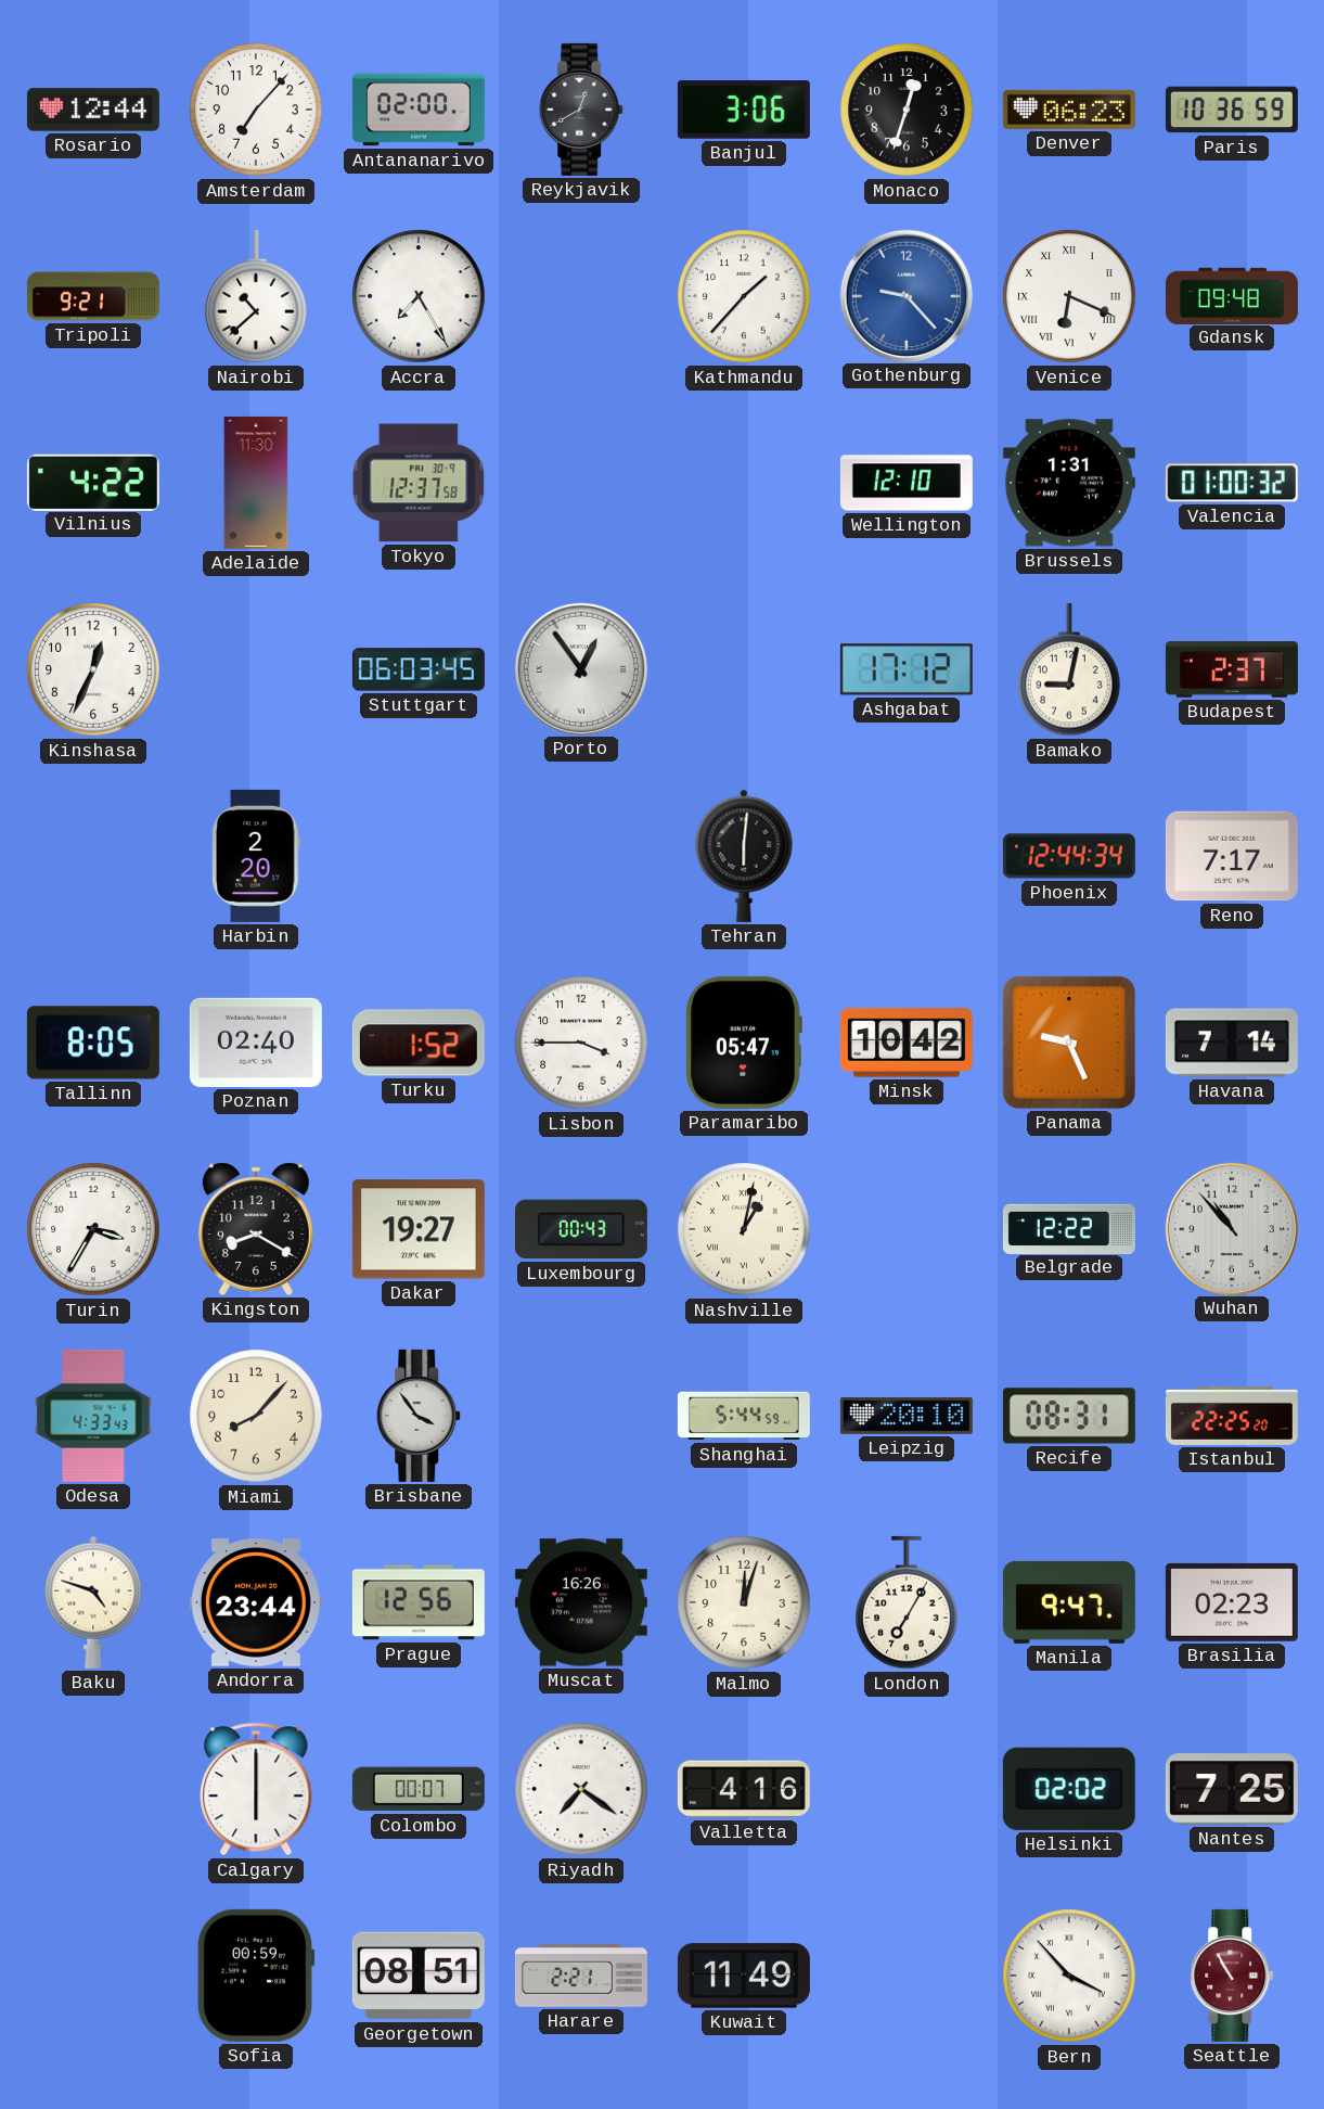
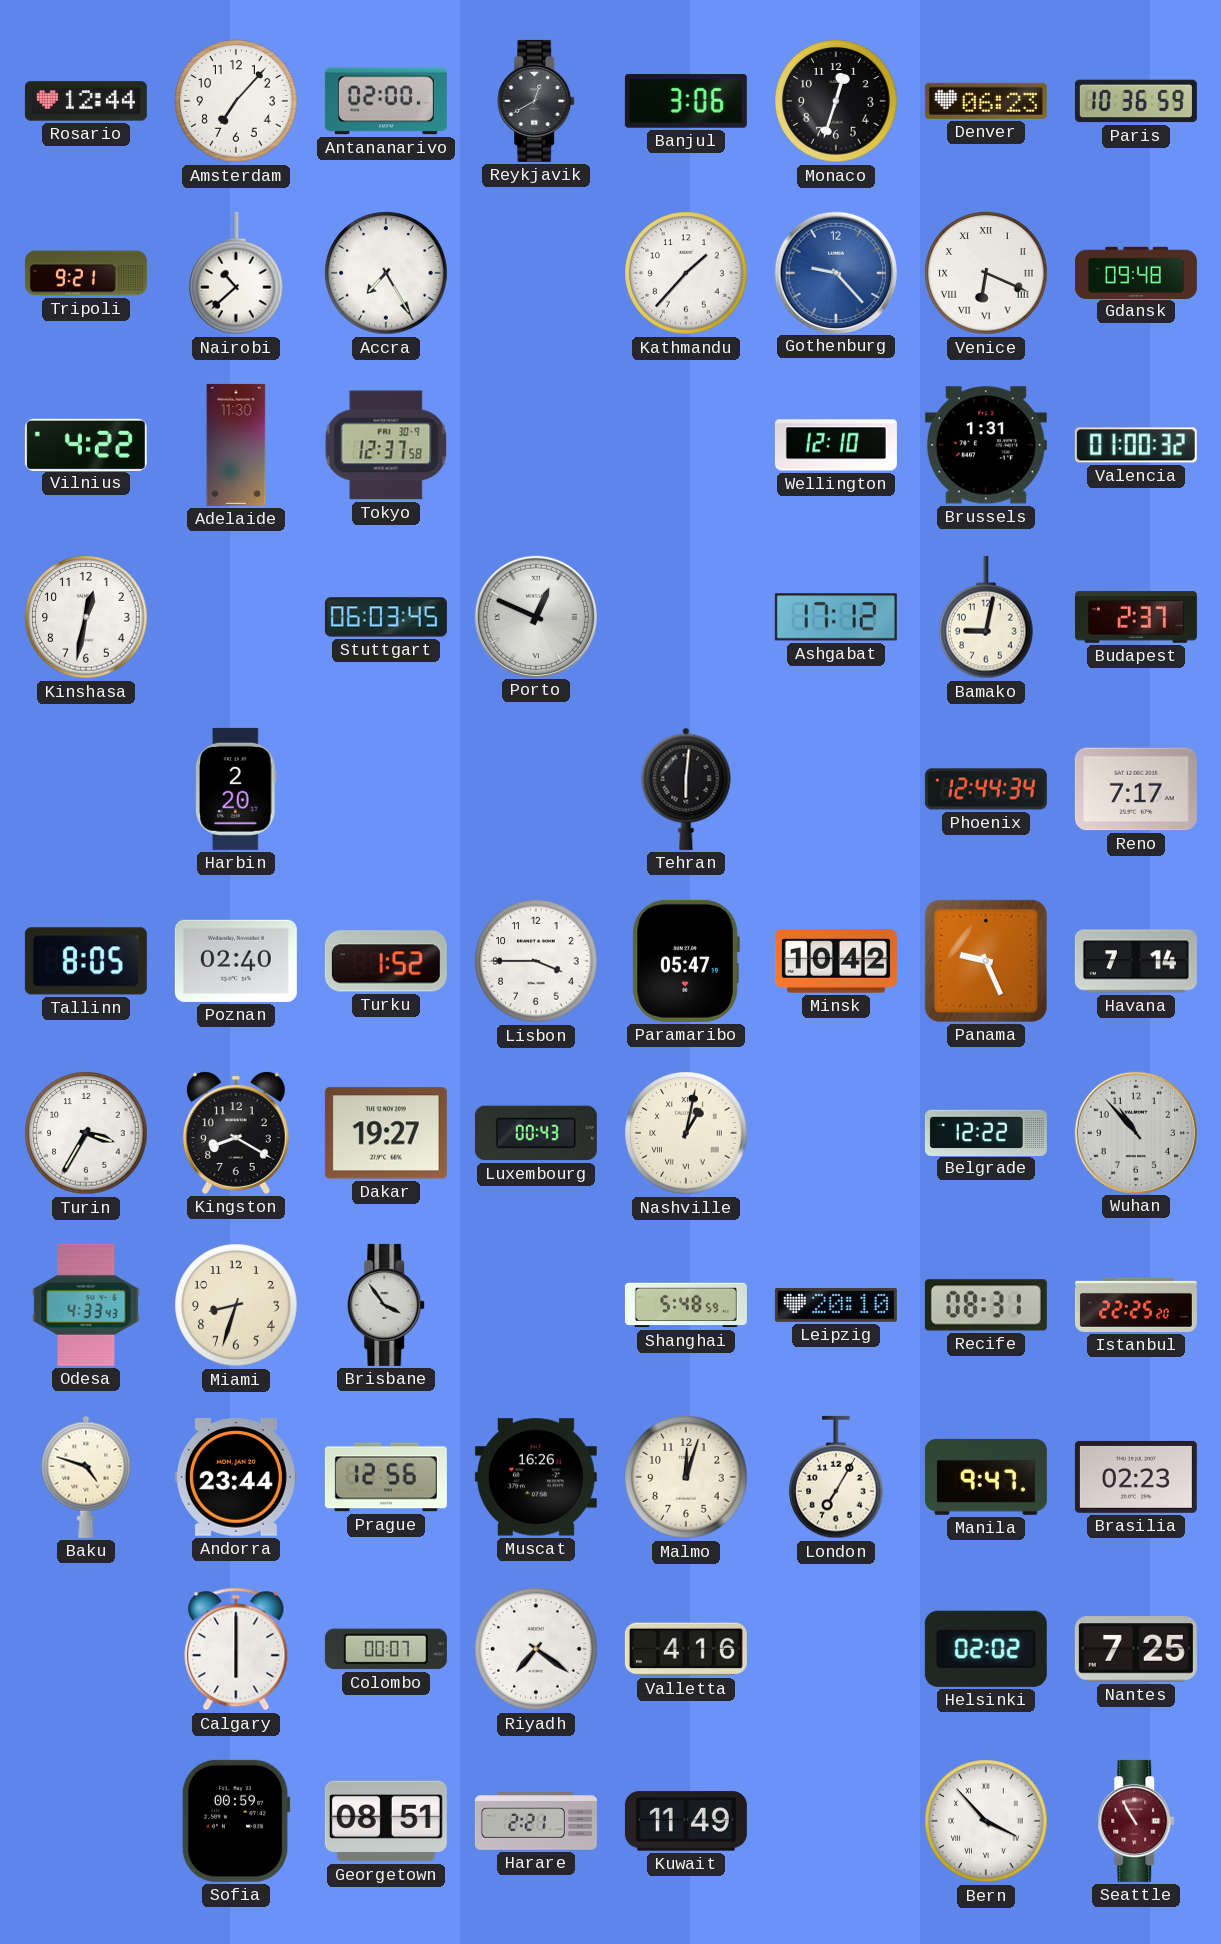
Kinshasa: 12:34 -> 12:32 (86, 617)
Porto: 12:54 -> 12:49 (535, 616)
Miami: 8:07 -> 8:33 (236, 1305)
Shanghai: 5:44 -> 5:48 (686, 1305)
